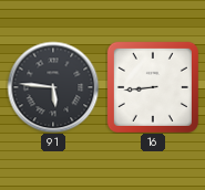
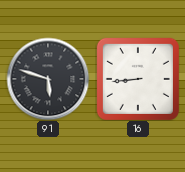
91: 5:46 -> 5:48 (48, 79)
